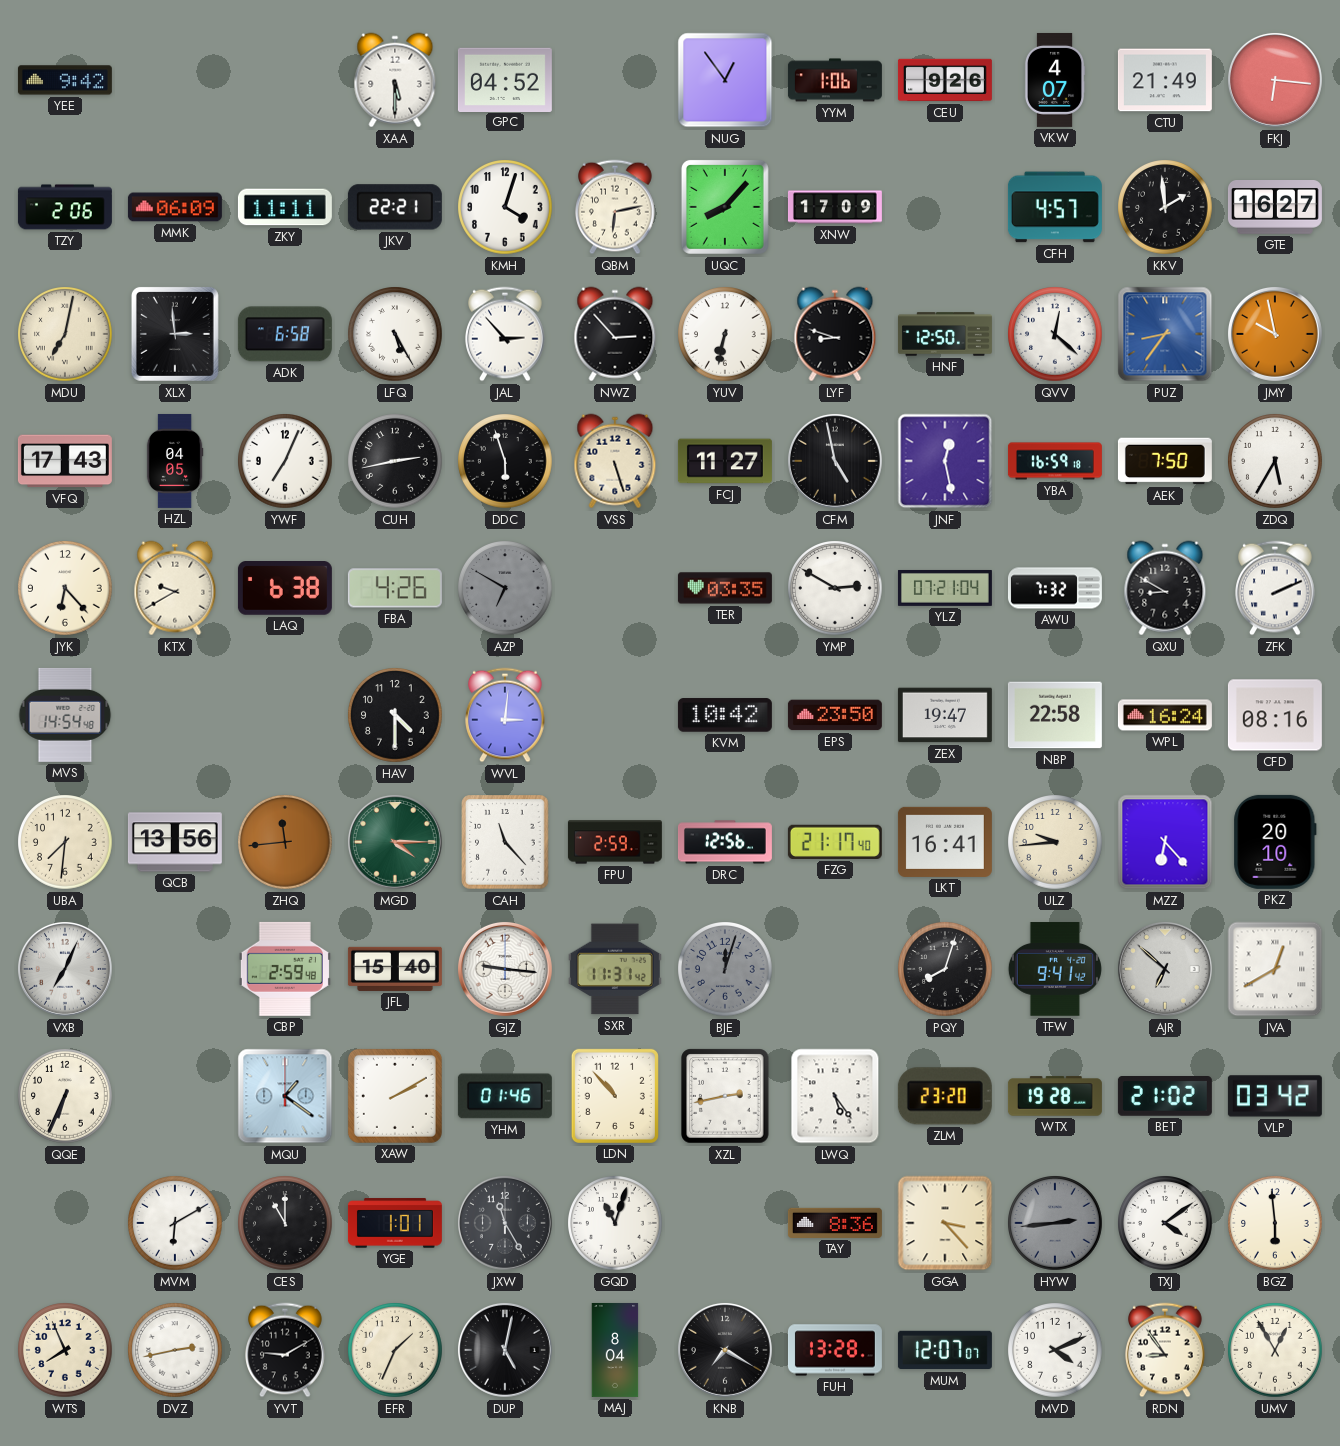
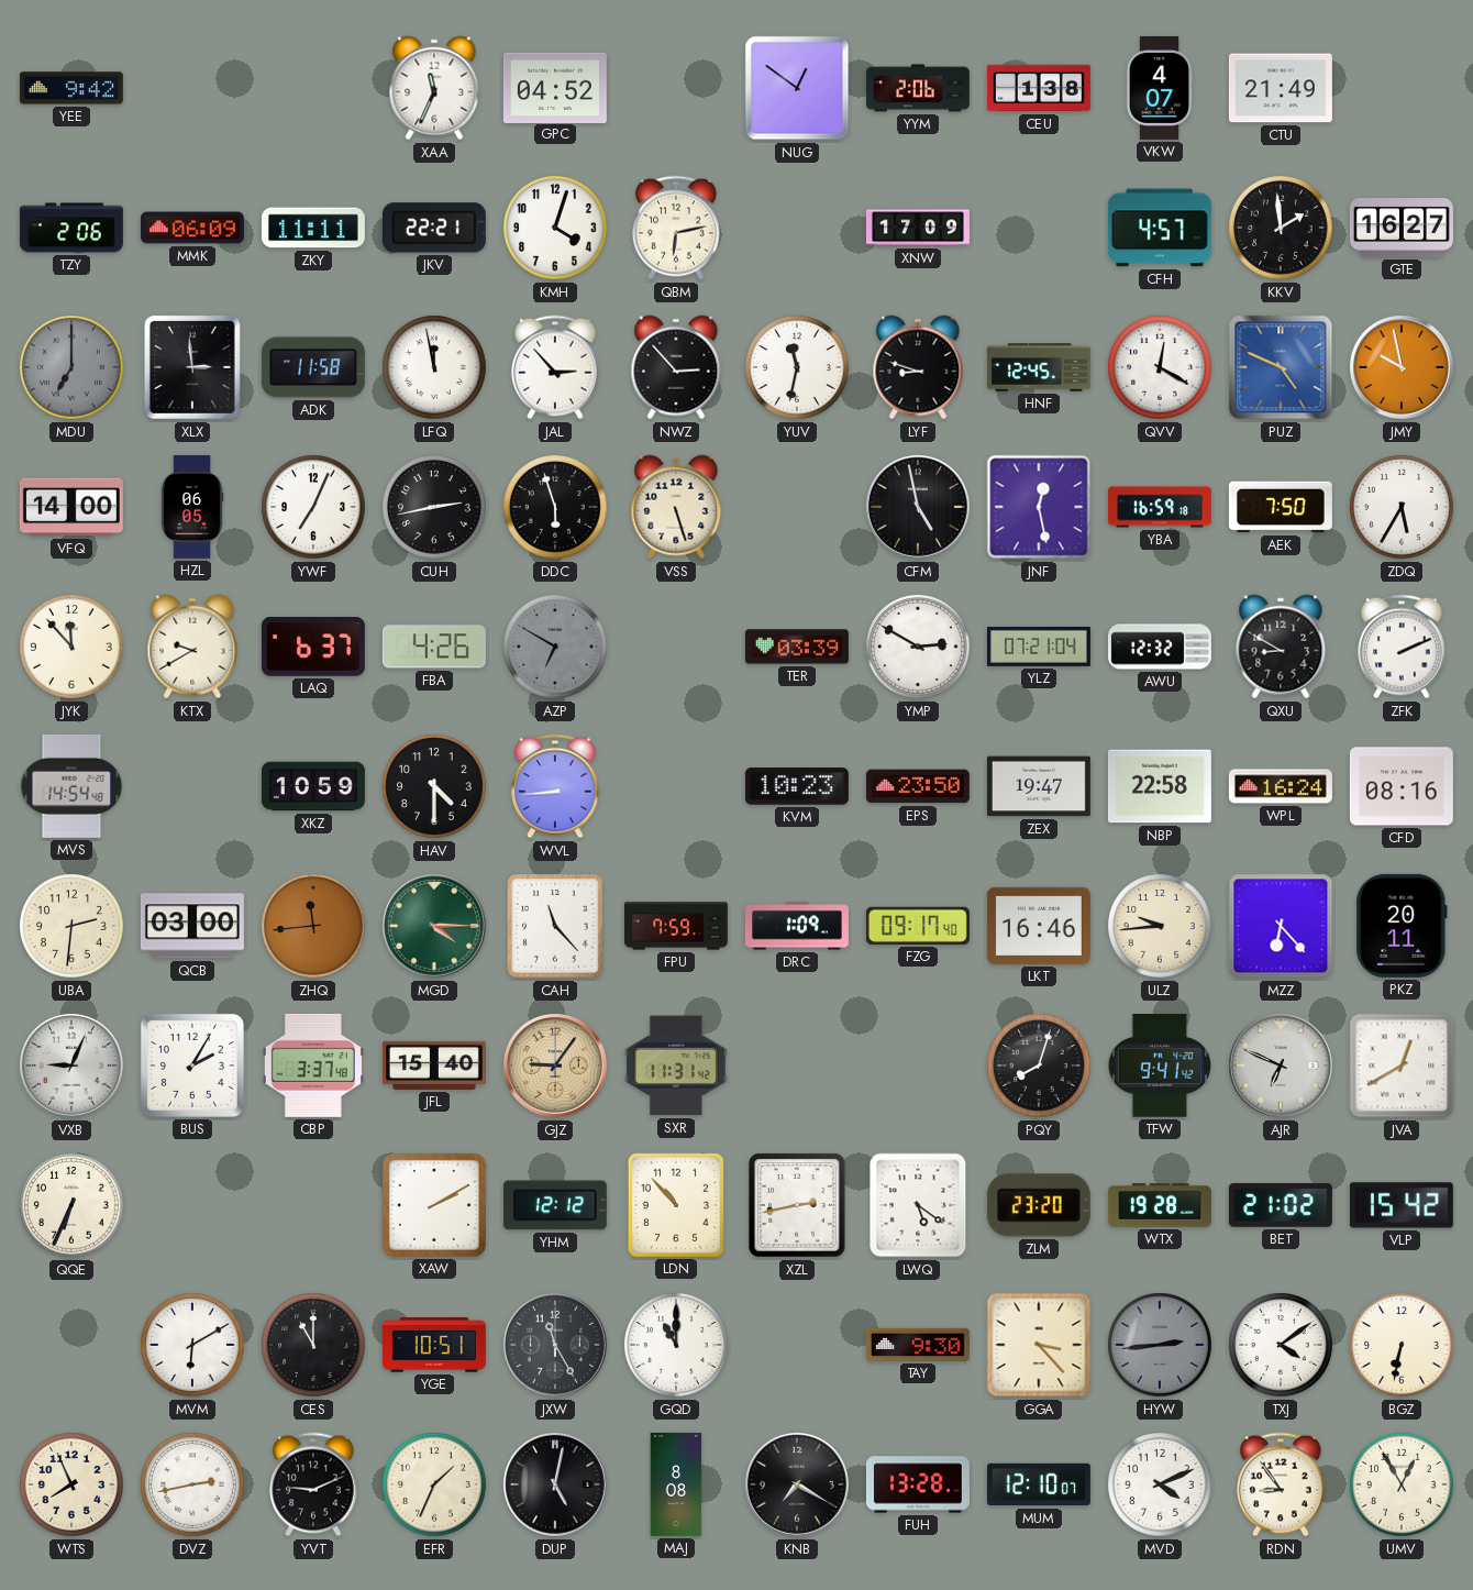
XAA: 5:30 -> 11:34 (434, 88)
NUG: 12:54 -> 12:51 (797, 88)
YYM: 1:06 -> 2:06 (918, 88)
CEU: 9:26 -> 1:38 (1039, 88)
FKJ: 6:16 -> none (1275, 80)
UQC: 8:07 -> none (725, 207)
MDU: 7:02 -> 7:00 (71, 367)
MDU dial: cream -> grey (71, 367)
ADK: 6:58 -> 11:58 (313, 367)
LFQ: 5:25 -> 11:58 (434, 367)
YUV: 6:32 -> 11:32 (797, 367)
HNF: 12:50 -> 12:45 (1039, 367)
QVV: 12:22 -> 12:20 (1160, 367)
PUZ: 8:36 -> 4:49 (1281, 367)
VFQ: 17:43 -> 14:00 (71, 507)
HZL: 04:05 -> 06:05 (192, 507)
FCJ: 11:27 -> none (725, 461)
JYK: 6:23 -> 11:53 (71, 647)
LAQ: 6:38 -> 6:37 (313, 647)
TER: 03:35 -> 03:39 (797, 647)
AWU: 7:32 -> 12:32 (1160, 647)
XKZ: none -> 10:59 (313, 786)
WVL: 3:01 -> 8:44 (556, 786)
KVM: 10:42 -> 10:23 (797, 786)
UBA: 7:31 -> 2:31 (71, 926)
QCB: 13:56 -> 03:00 (192, 926)
FPU: 2:59 -> 7:59 (676, 926)
DRC: 12:56 -> 1:09 (797, 926)
FZG: 21:17 -> 09:17 (918, 926)
LKT: 16:41 -> 16:46 (1039, 926)
PKZ: 20:10 -> 20:11 (1402, 926)
VXB: 7:04 -> 9:04 (71, 1065)
BUS: none -> 2:05 (192, 1065)
CBP: 2:59 -> 3:37 (313, 1065)
GJZ: 9:16 -> 9:06 (555, 1065)
GJZ dial: white -> champagne (555, 1065)
BJE: 12:03 -> none (725, 969)
AJR: 6:52 -> 6:49 (1281, 1065)
MQU: 1:21 -> none (285, 1096)
YHM: 01:46 -> 12:12 (555, 1205)
LWQ: 5:24 -> 5:21 (918, 1205)
VLP: 03:42 -> 15:42 (1402, 1205)
YGE: 1:01 -> 10:51 (434, 1345)
GQD: 11:03 -> 11:00 (676, 1345)
TAY: 8:36 -> 9:30 (918, 1345)
BGZ: 5:59 -> 6:32 (1402, 1345)
YVT: 9:10 -> 9:11 (314, 1484)
MAJ: 8:04 -> 8:08 (676, 1484)
MUM: 12:07 -> 12:10 (1039, 1484)
